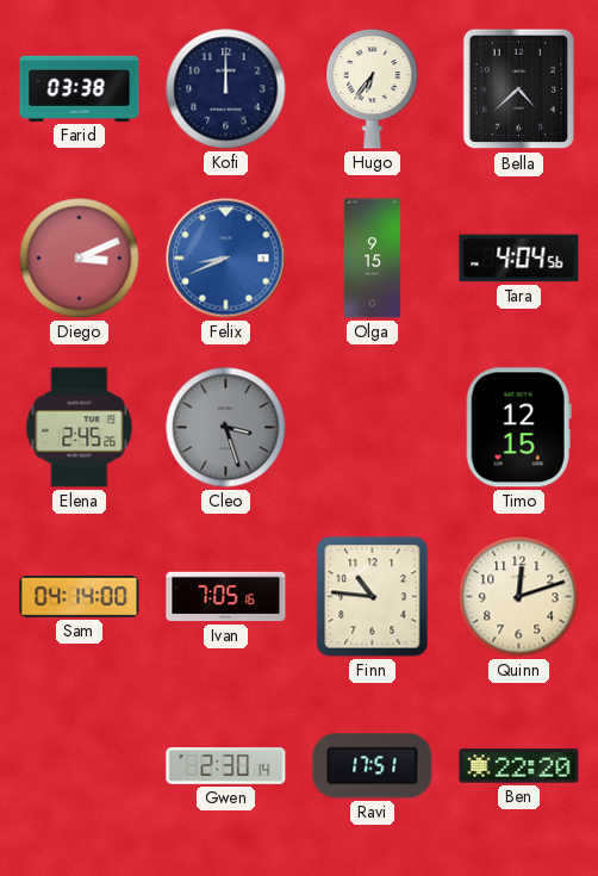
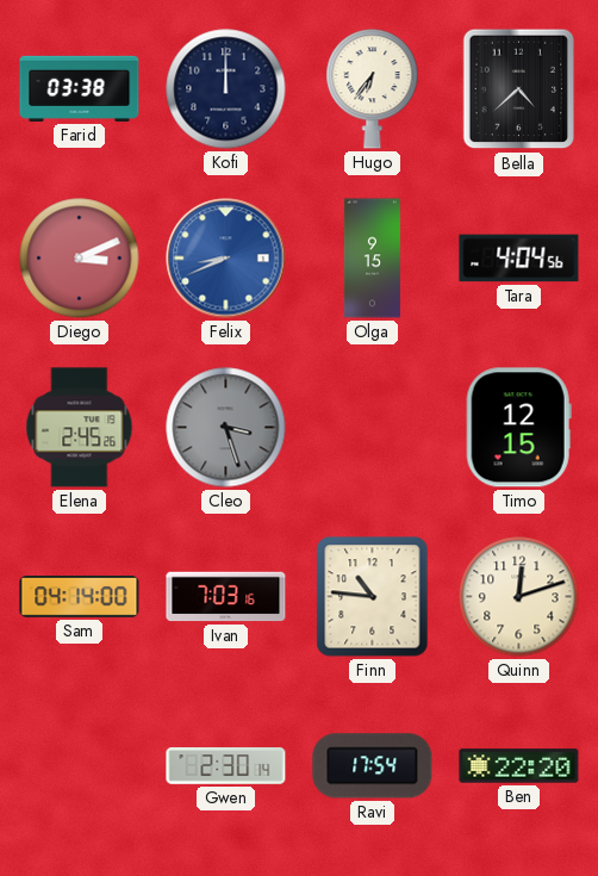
Ivan: 7:05 -> 7:03 (226, 597)
Ravi: 17:51 -> 17:54 (373, 766)
